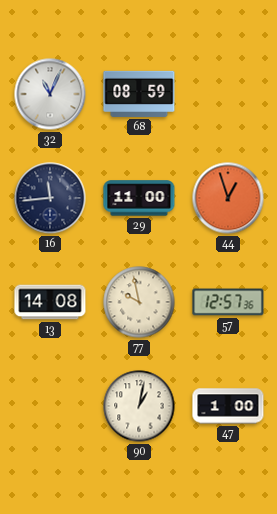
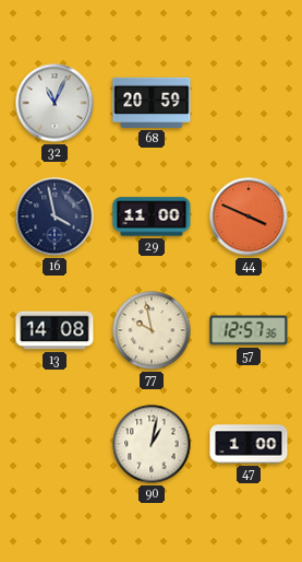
68: 08:59 -> 20:59 (152, 103)
16: 11:44 -> 3:58 (55, 216)
44: 12:57 -> 3:49 (249, 216)
